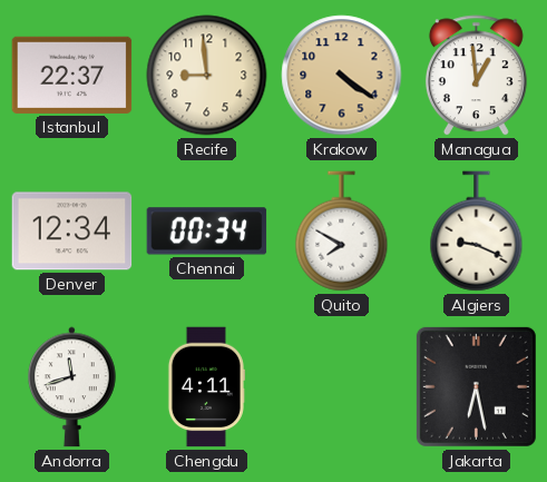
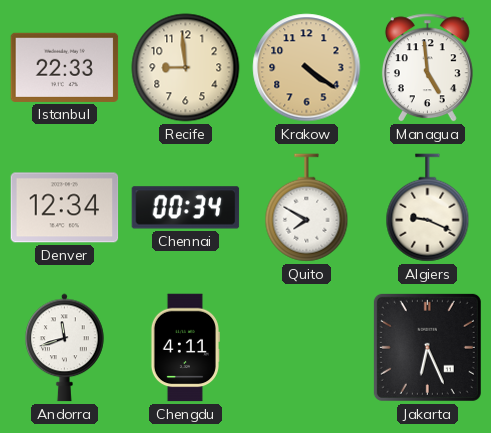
Istanbul: 22:37 -> 22:33 (65, 67)
Managua: 12:59 -> 4:59 (427, 68)
Jakarta: 6:28 -> 6:26 (427, 347)
